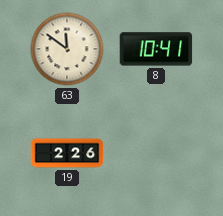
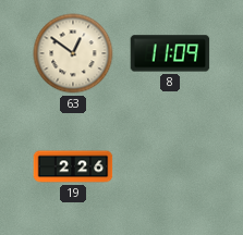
63: 11:51 -> 12:51 (73, 53)
8: 10:41 -> 11:09 (170, 53)
